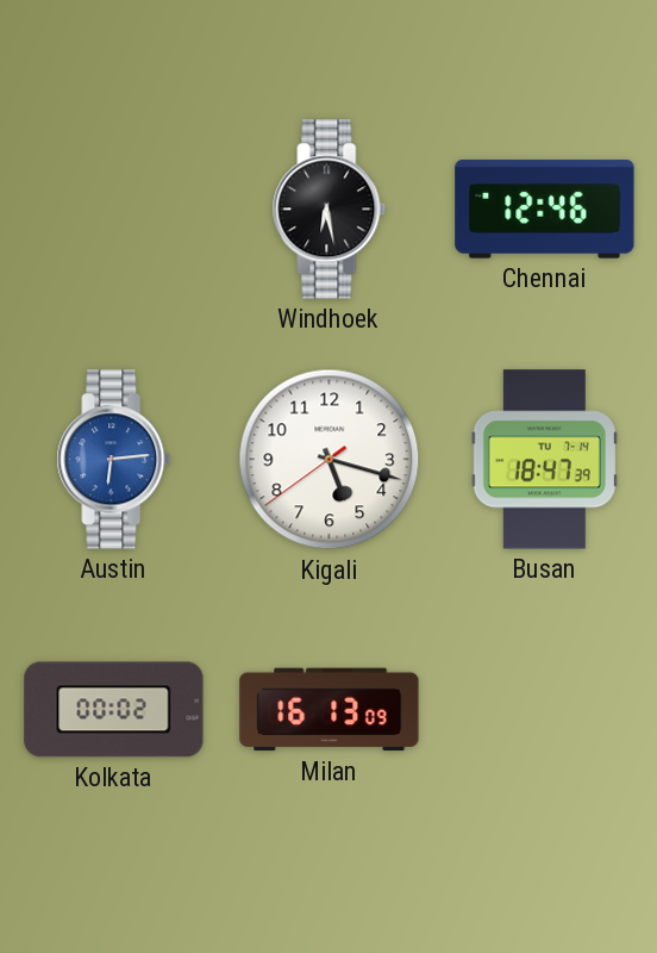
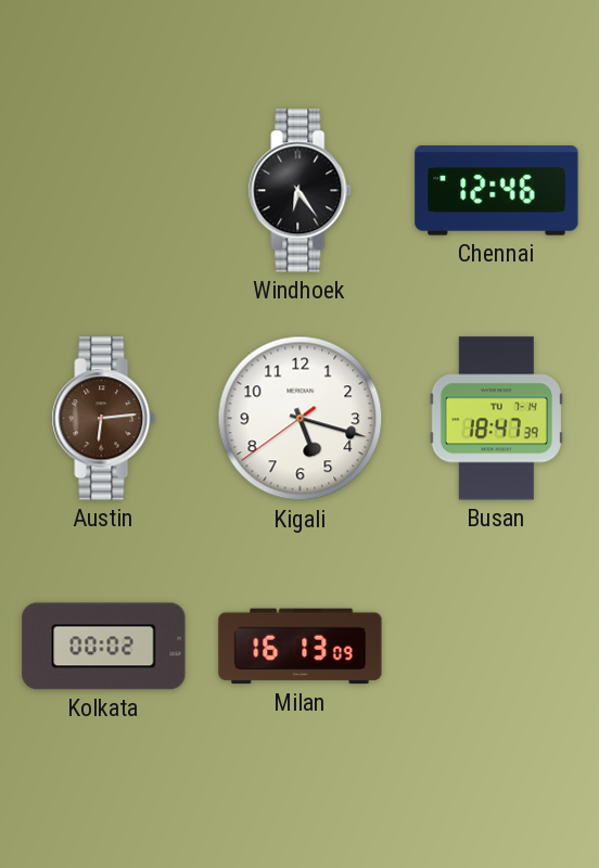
Windhoek: 6:28 -> 6:24 (301, 191)
Austin dial: blue -> brown (104, 419)
